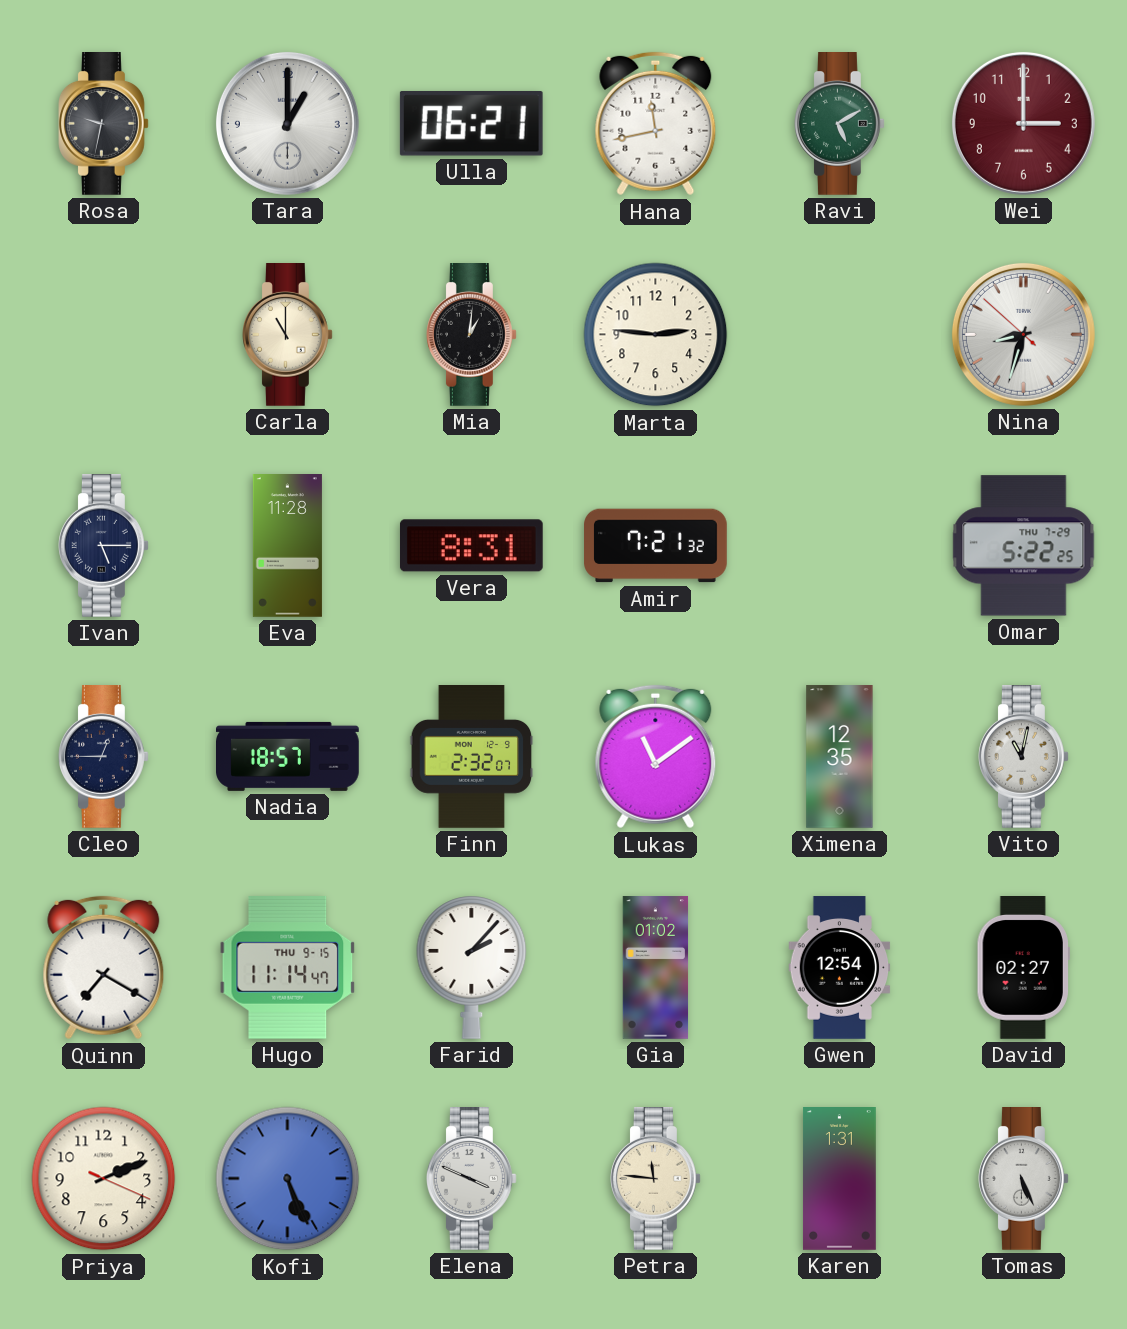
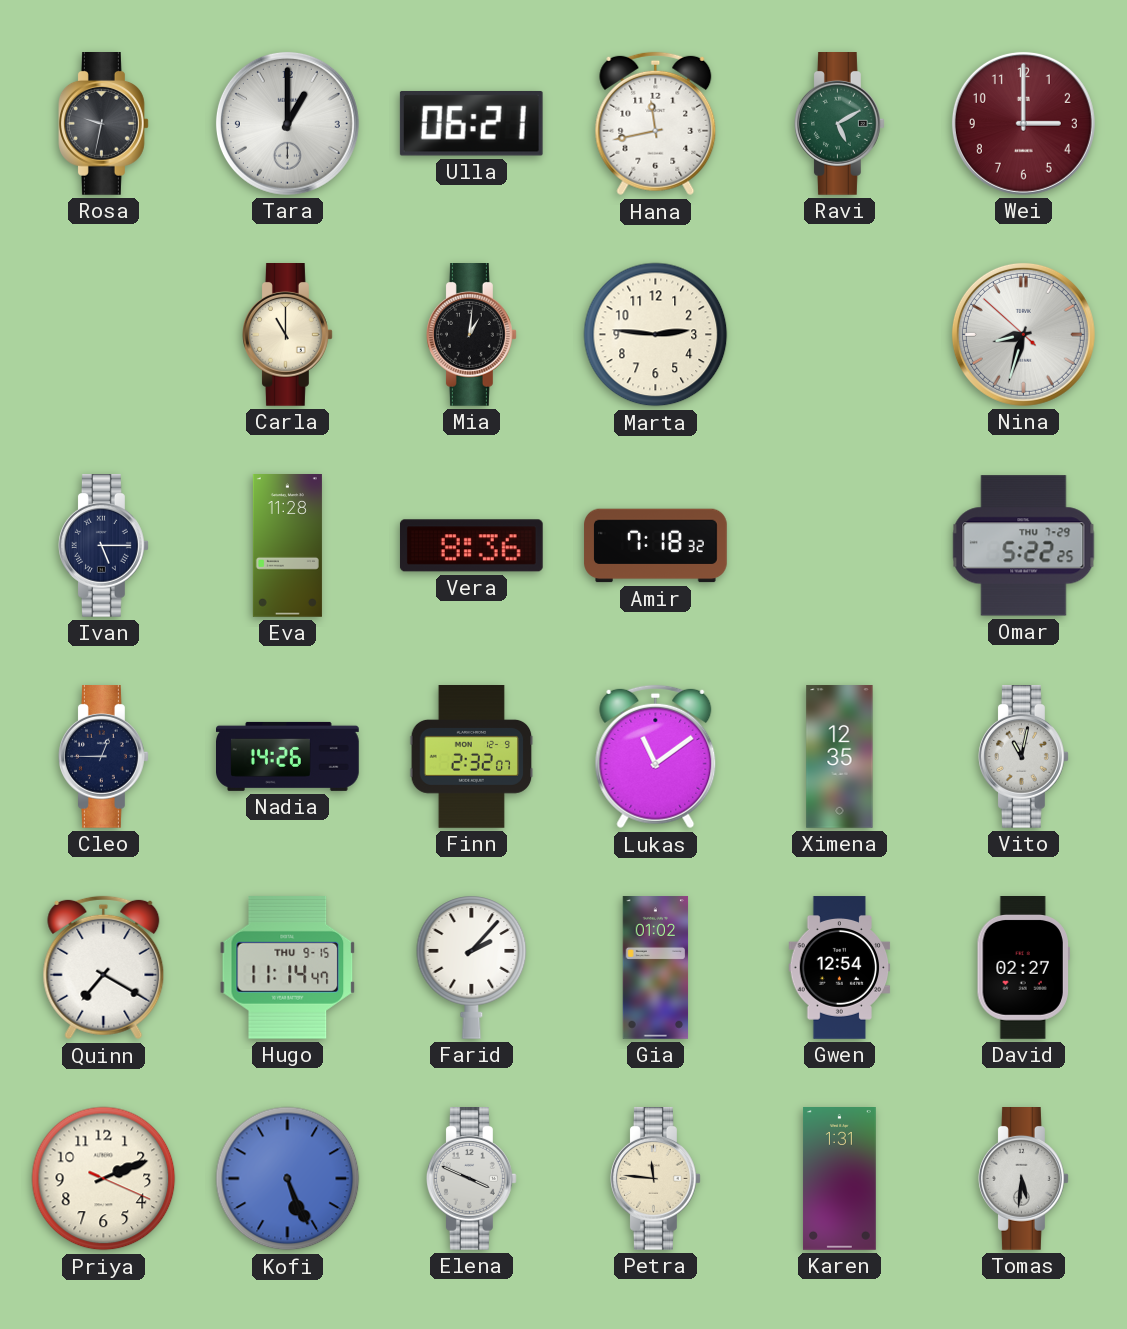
Vera: 8:31 -> 8:36 (471, 546)
Amir: 7:21 -> 7:18 (656, 546)
Nadia: 18:57 -> 14:26 (288, 756)
Tomas: 5:26 -> 5:31 (1024, 1179)
